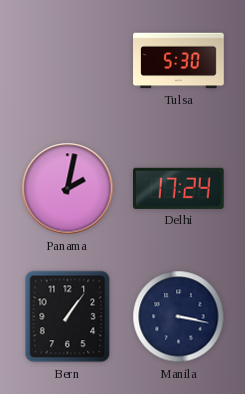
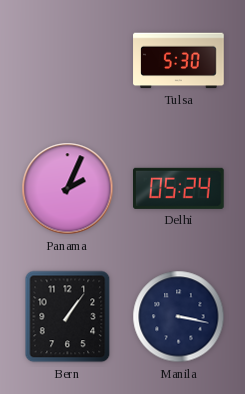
Panama: 2:02 -> 2:04 (68, 189)
Delhi: 17:24 -> 05:24 (179, 188)
